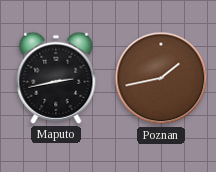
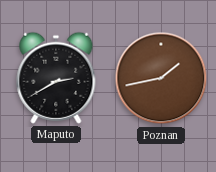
Maputo: 2:43 -> 2:40 (56, 78)
